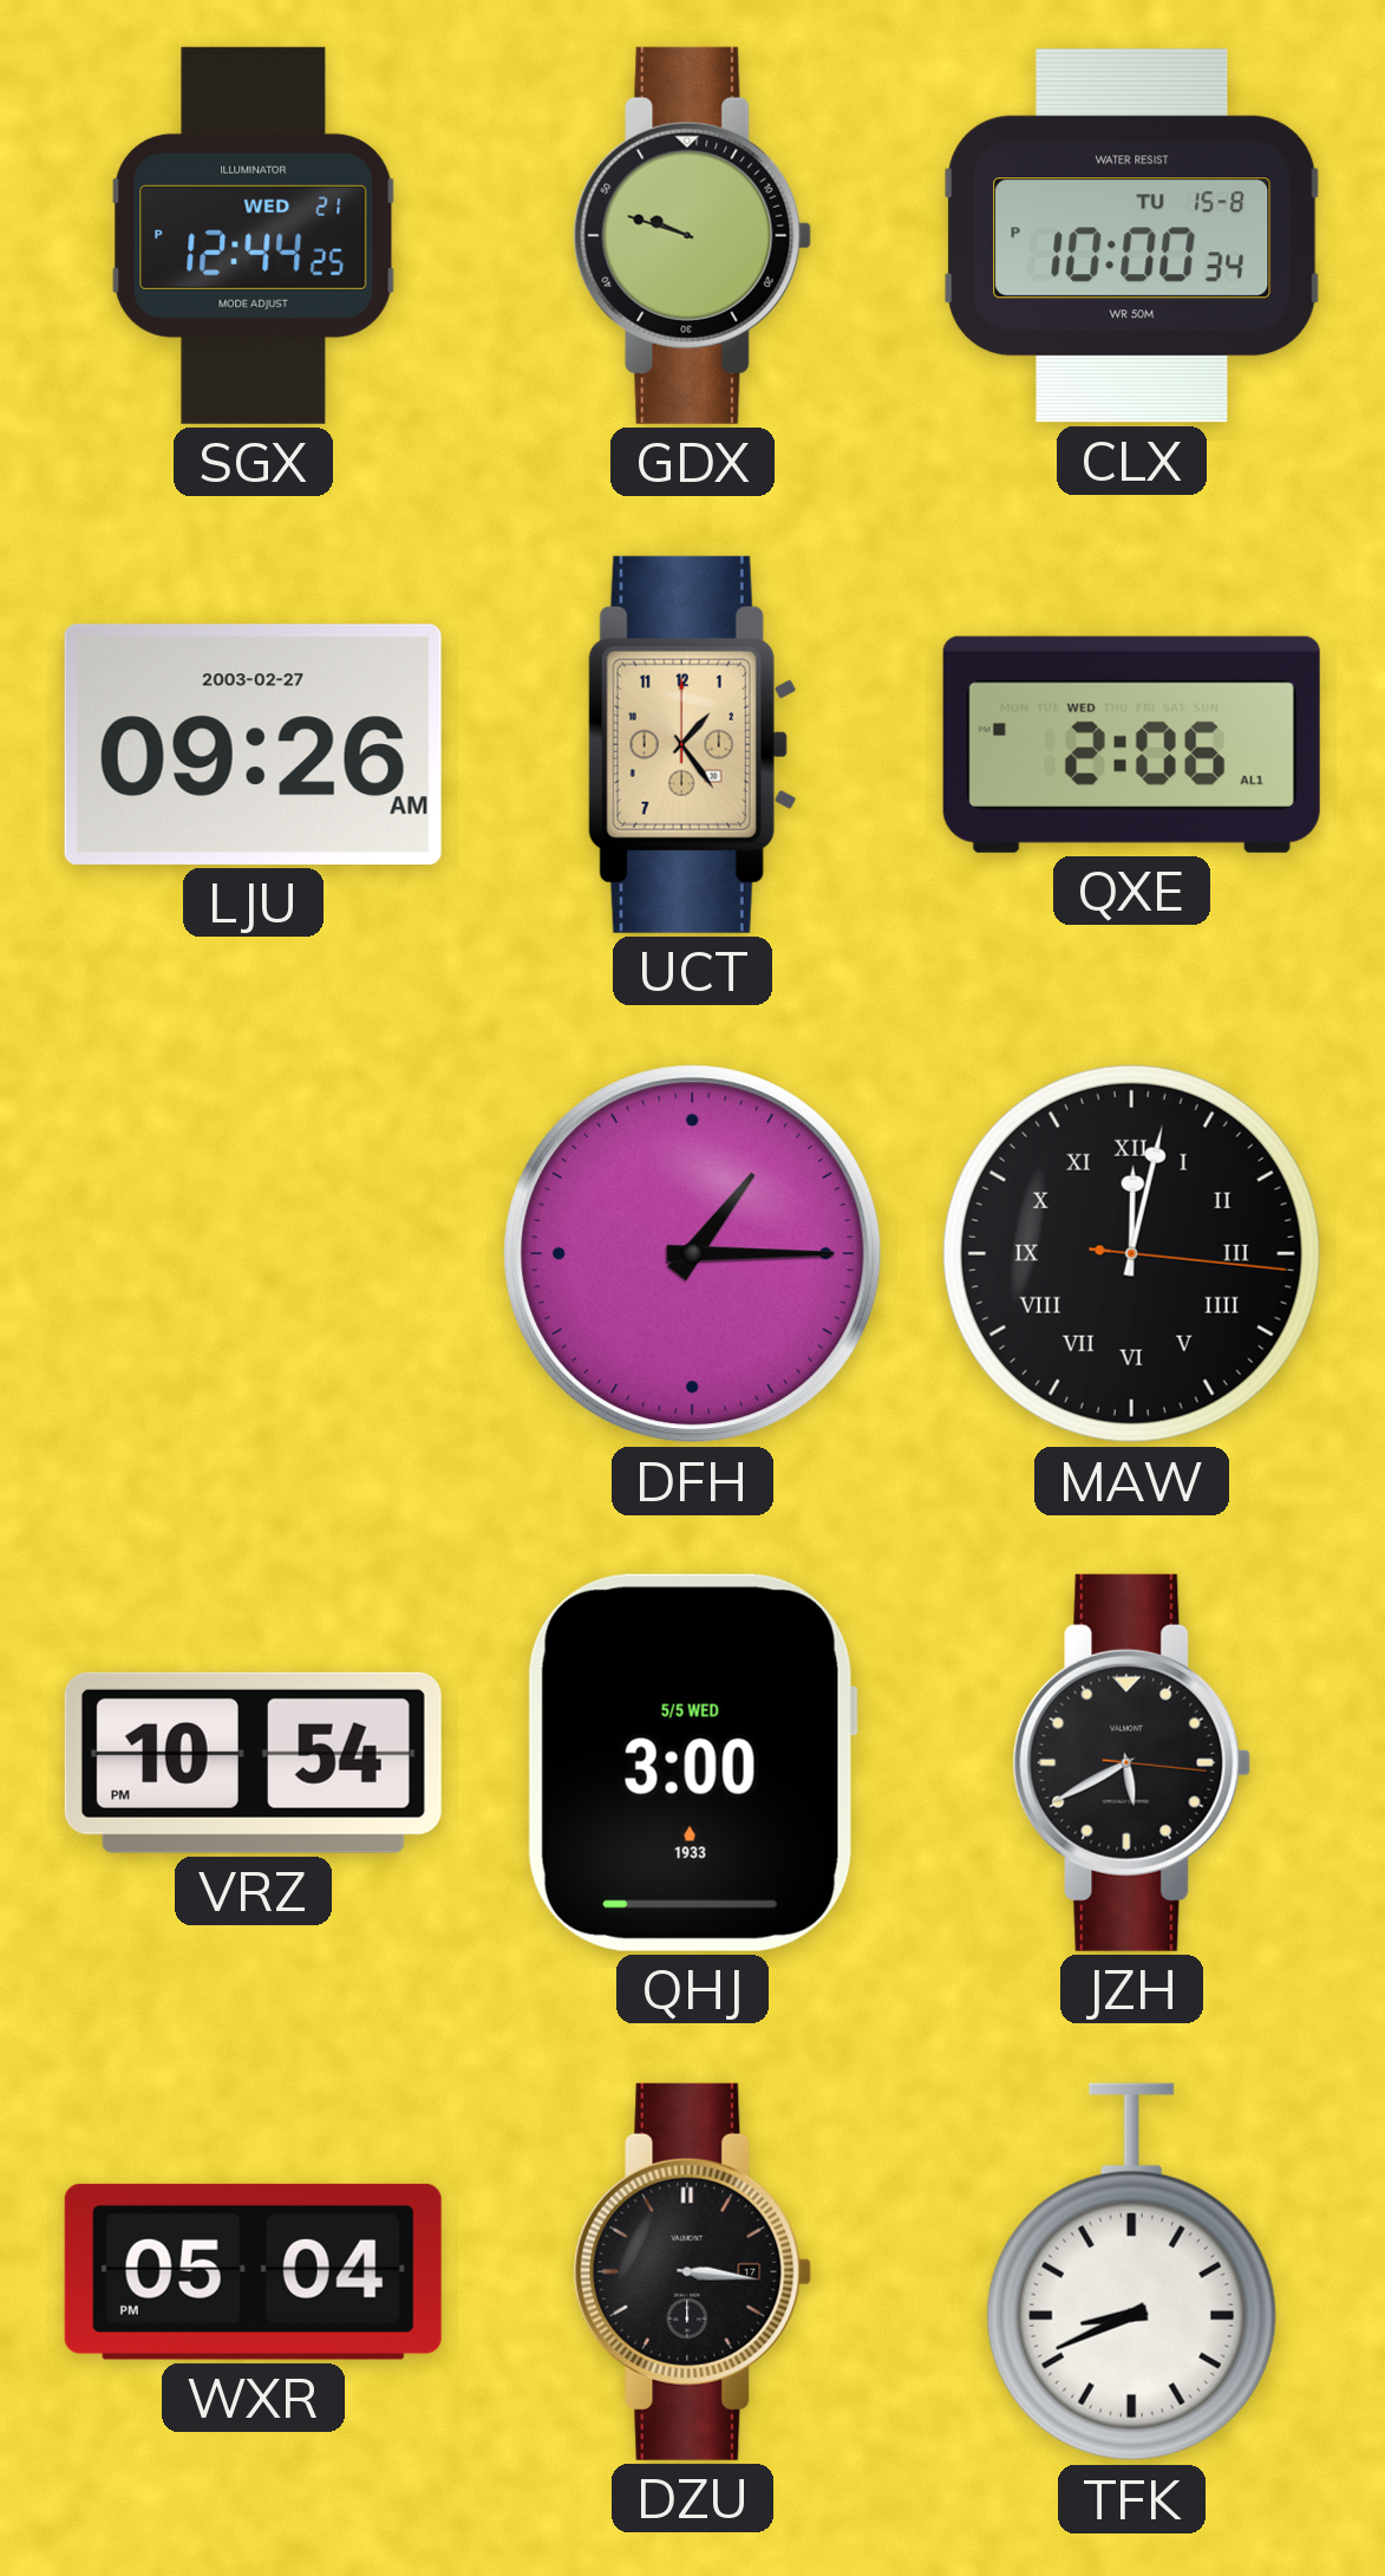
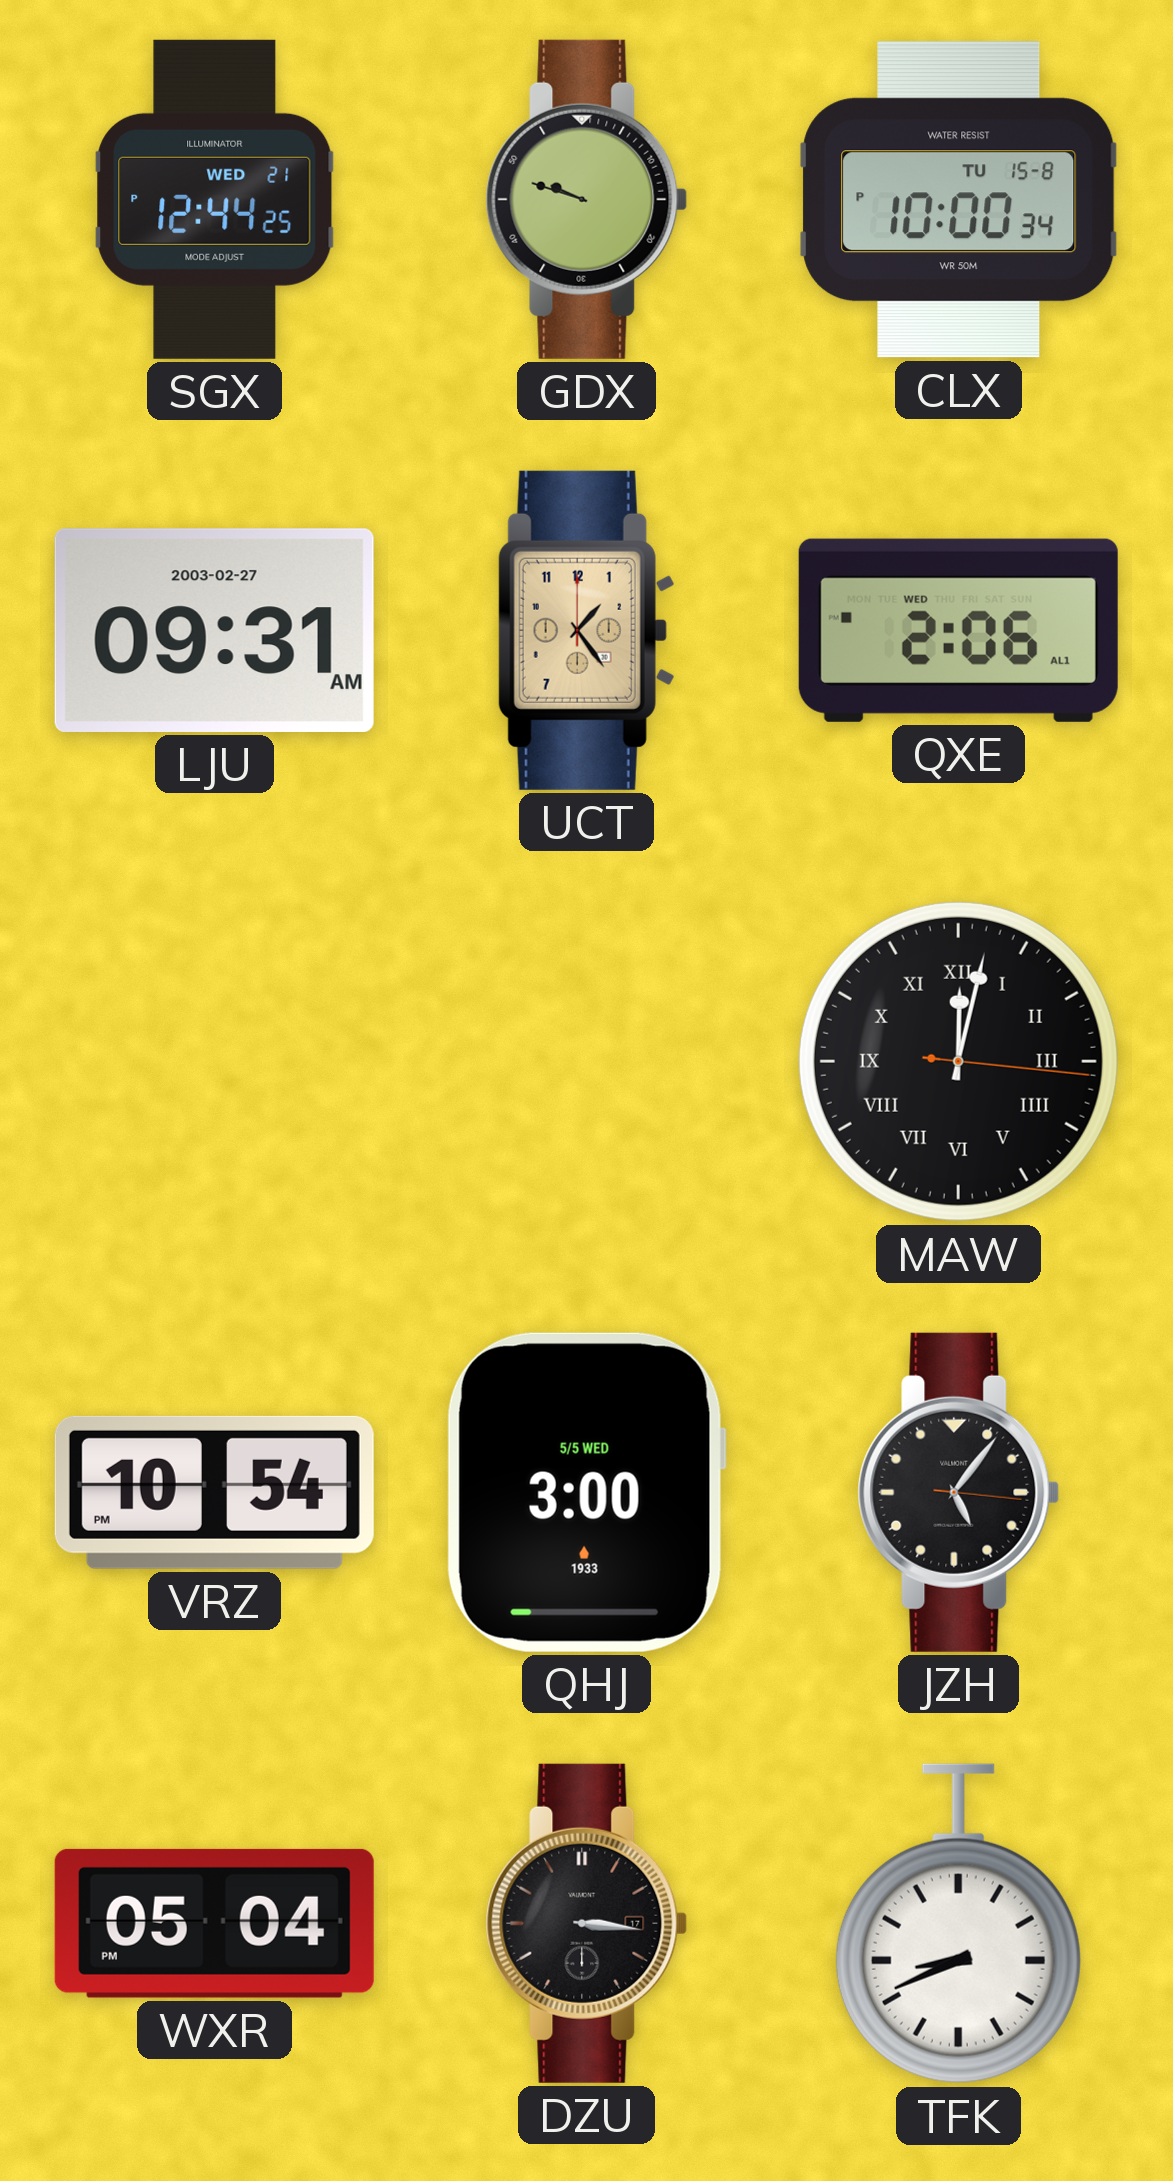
LJU: 09:26 -> 09:31 (214, 630)
DFH: 1:15 -> none (693, 1254)
JZH: 5:40 -> 5:06 (959, 1492)
